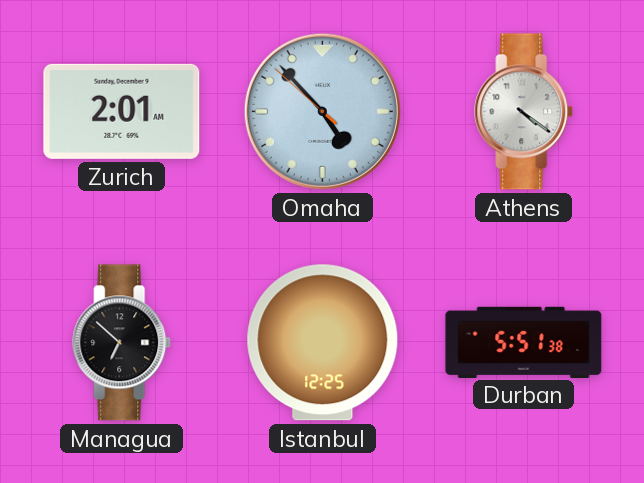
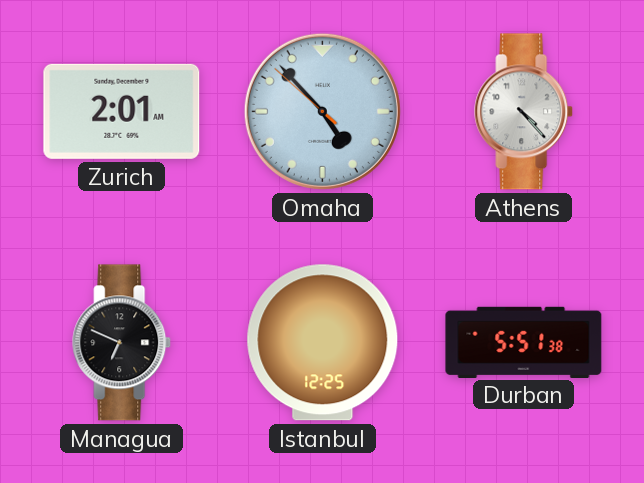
Athens: 4:21 -> 4:23 (524, 112)
Managua: 6:52 -> 6:49 (122, 343)
